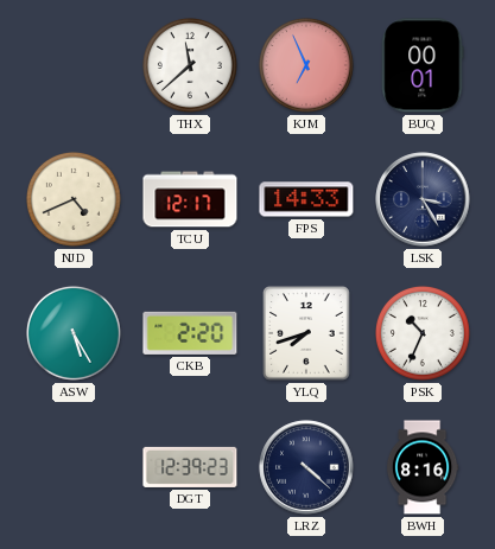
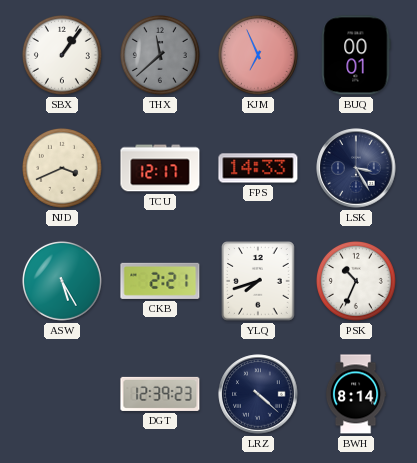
SBX: none -> 1:06 (62, 55)
THX dial: white -> grey (160, 55)
NJD: 4:41 -> 3:41 (62, 168)
CKB: 2:20 -> 2:21 (160, 281)
BWH: 8:16 -> 8:14 (356, 394)
